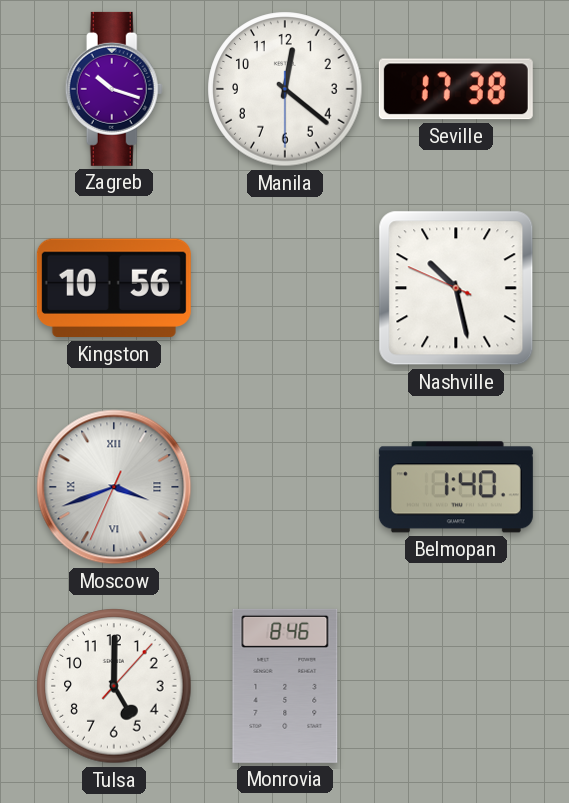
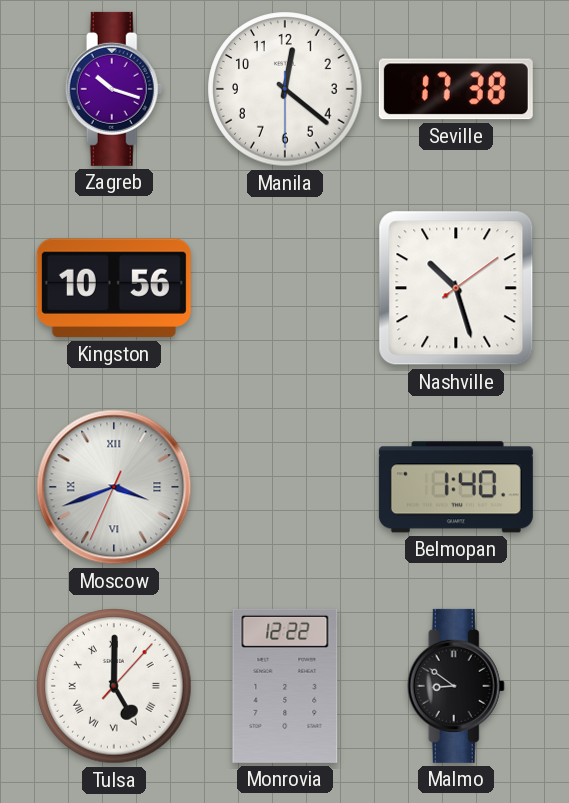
Nashville: 10:27:49 -> 10:27:09 (456, 288)
Tulsa numerals: Arabic -> Roman (114, 686)
Monrovia: 8:46 -> 12:22 (285, 686)
Malmo: none -> 8:51 (456, 686)
